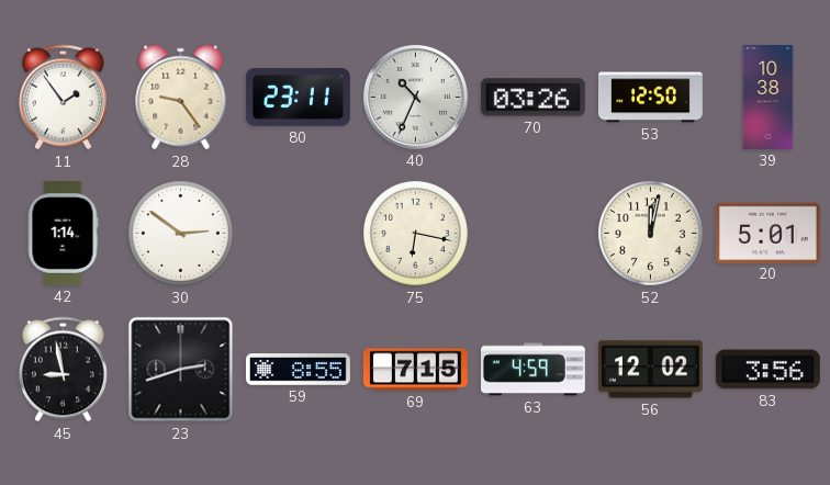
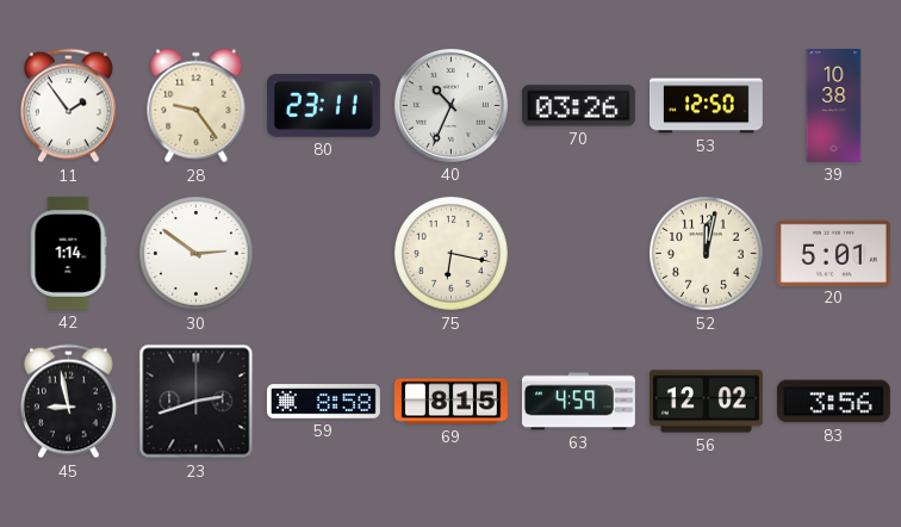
59: 8:55 -> 8:58 (323, 402)
69: 7:15 -> 8:15 (450, 402)
